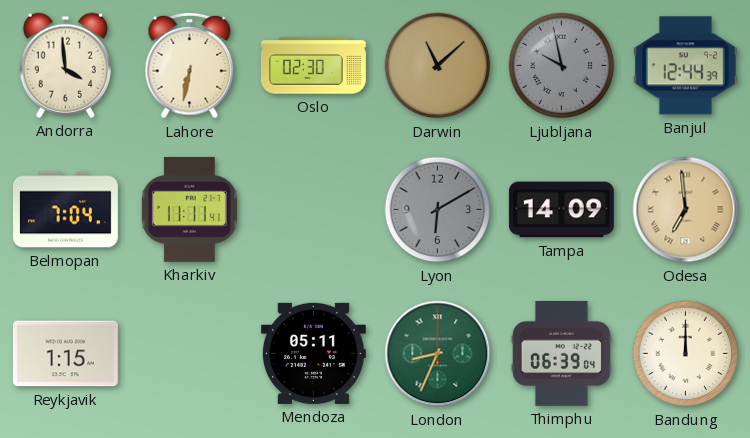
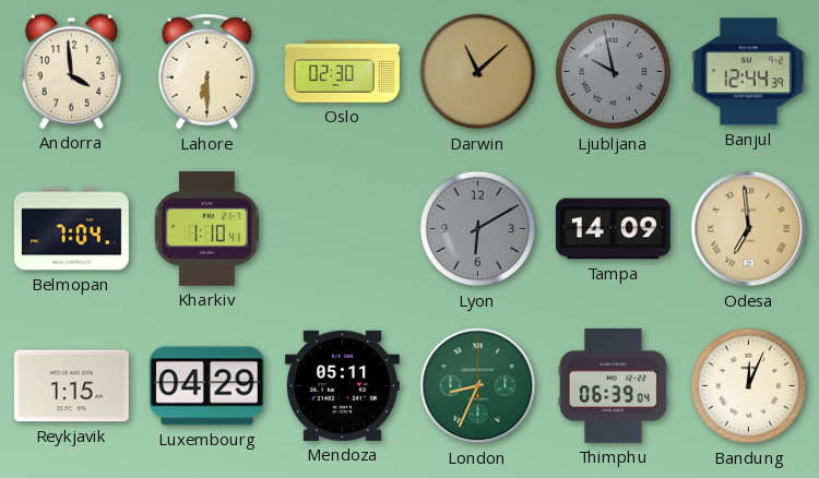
Lahore: 6:32 -> 6:30 (207, 72)
Kharkiv: 11:11 -> 1:10 (206, 228)
Luxembourg: none -> 04:29 (206, 386)
Bandung: 12:00 -> 12:04 (749, 386)
